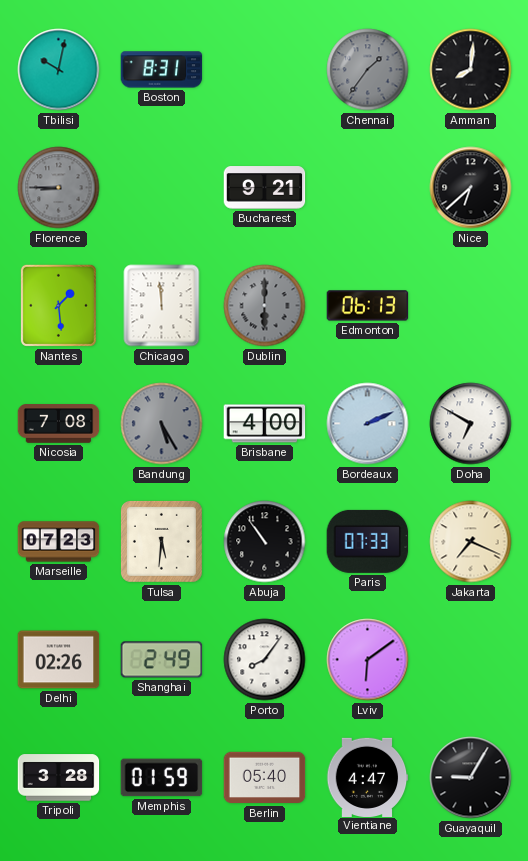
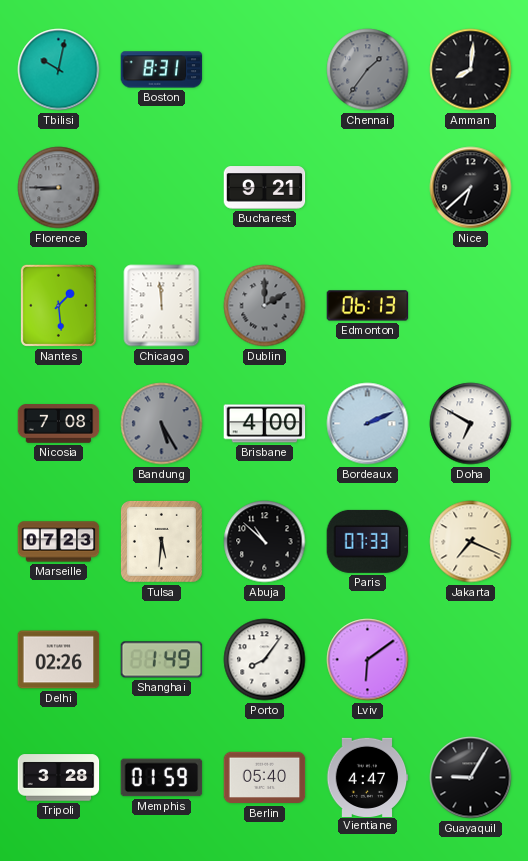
Dublin: 6:00 -> 2:00 (265, 306)
Abuja: 10:54 -> 10:52 (265, 542)
Shanghai: 2:49 -> 1:49 (162, 660)
